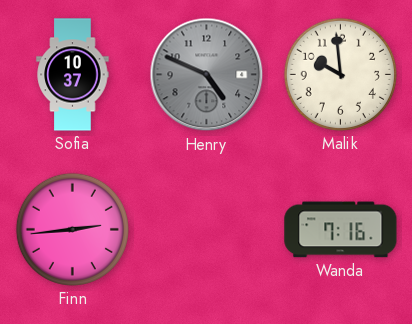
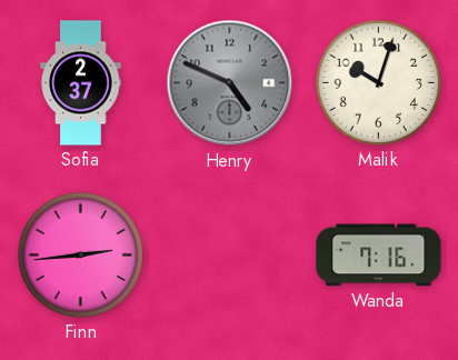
Sofia: 10:37 -> 2:37 (81, 83)
Malik: 9:59 -> 10:03 (378, 82)
